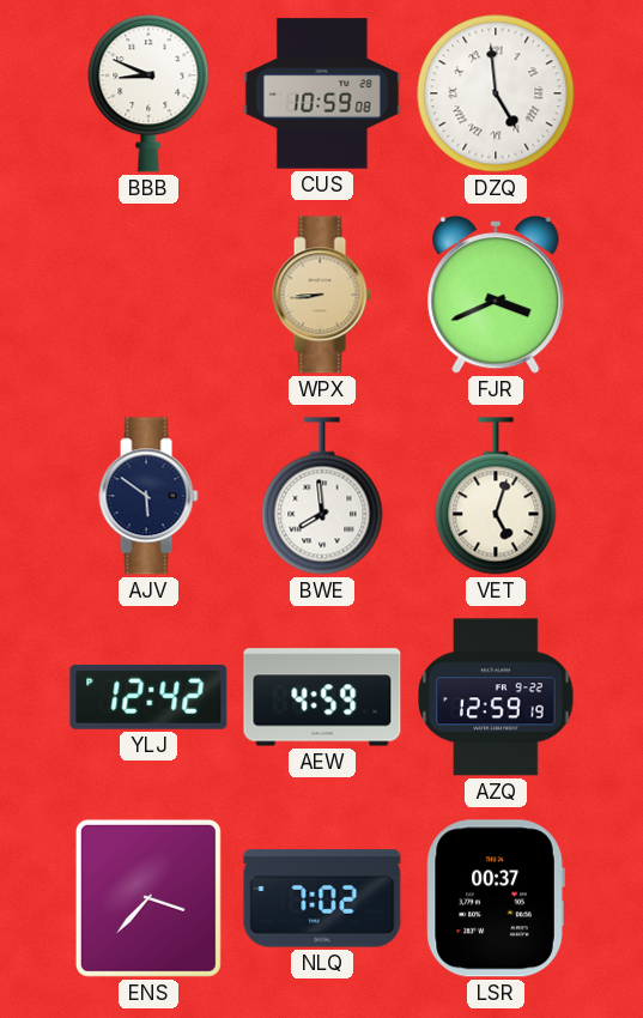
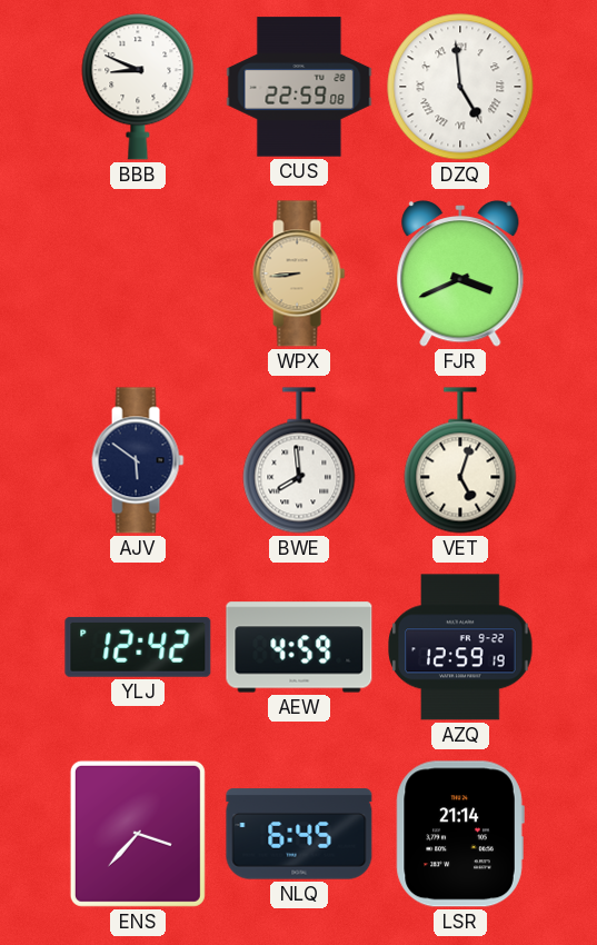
CUS: 10:59 -> 22:59 (299, 87)
NLQ: 7:02 -> 6:45 (299, 834)
LSR: 00:37 -> 21:14 (460, 834)
